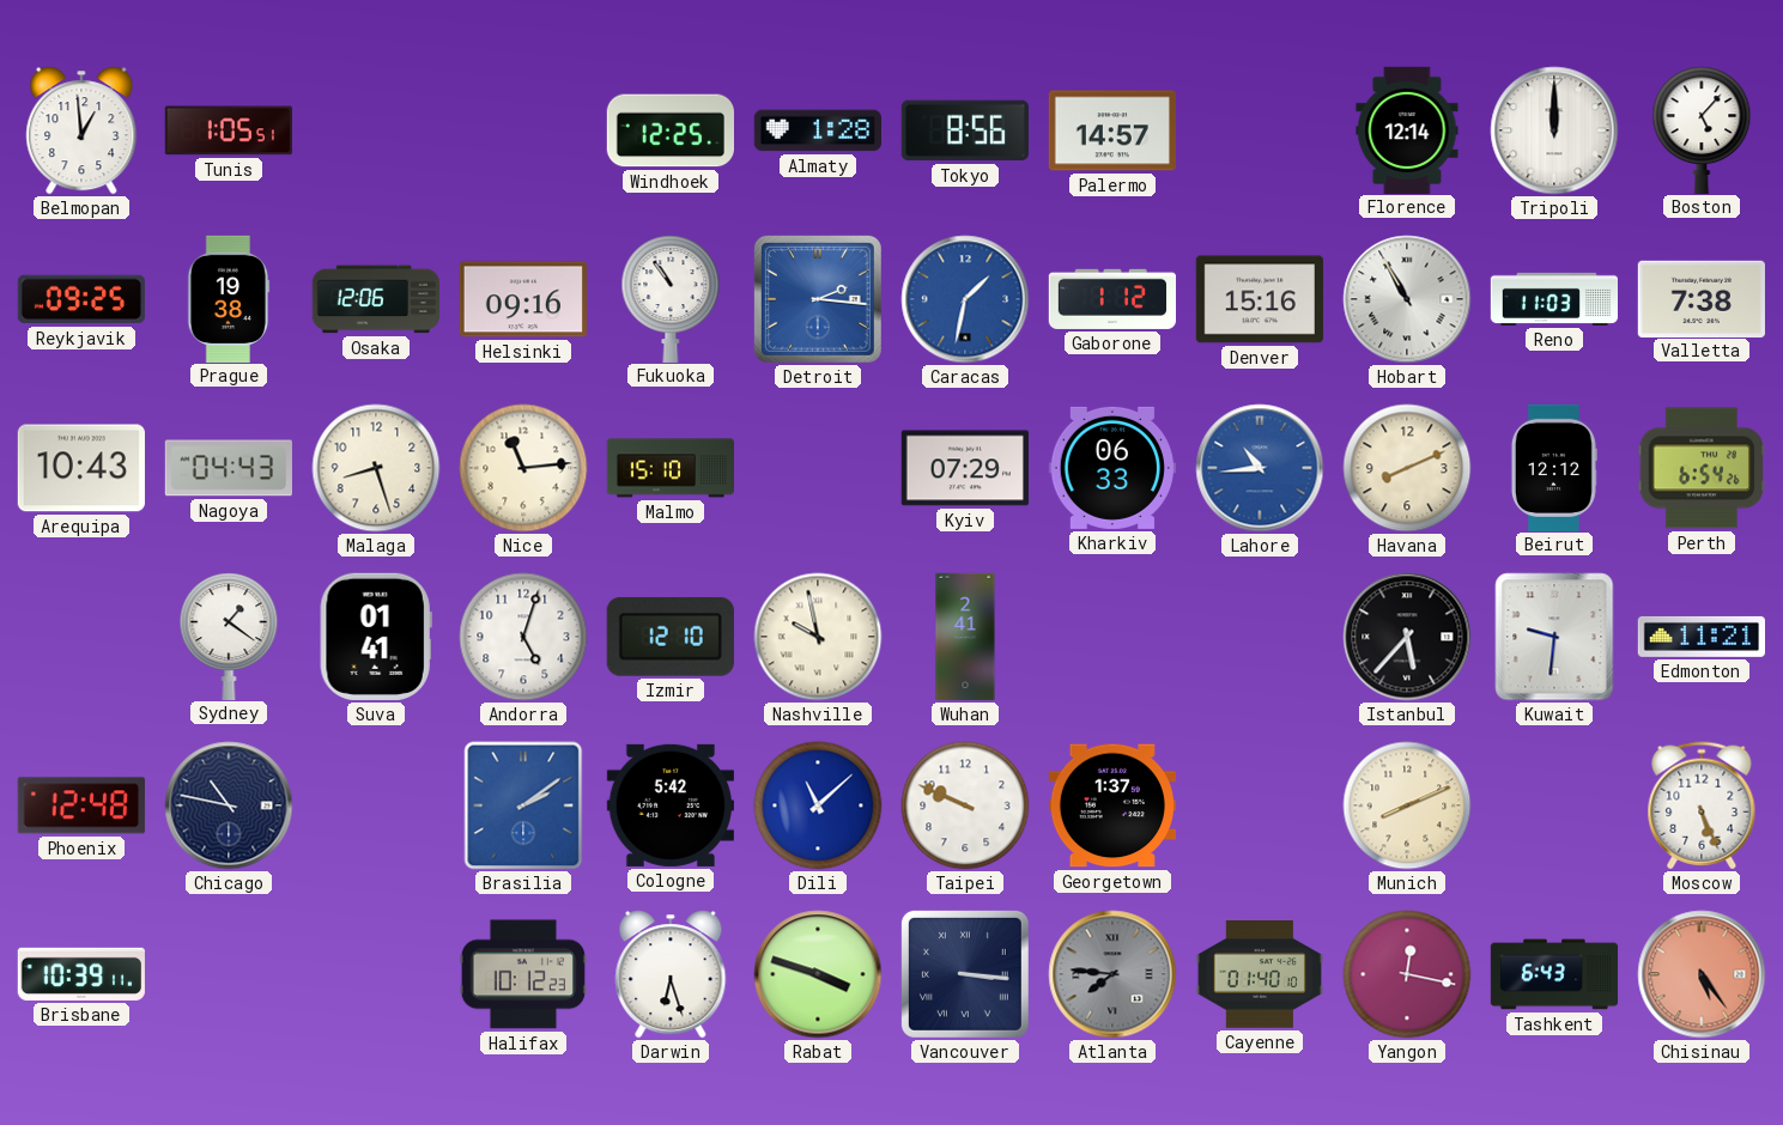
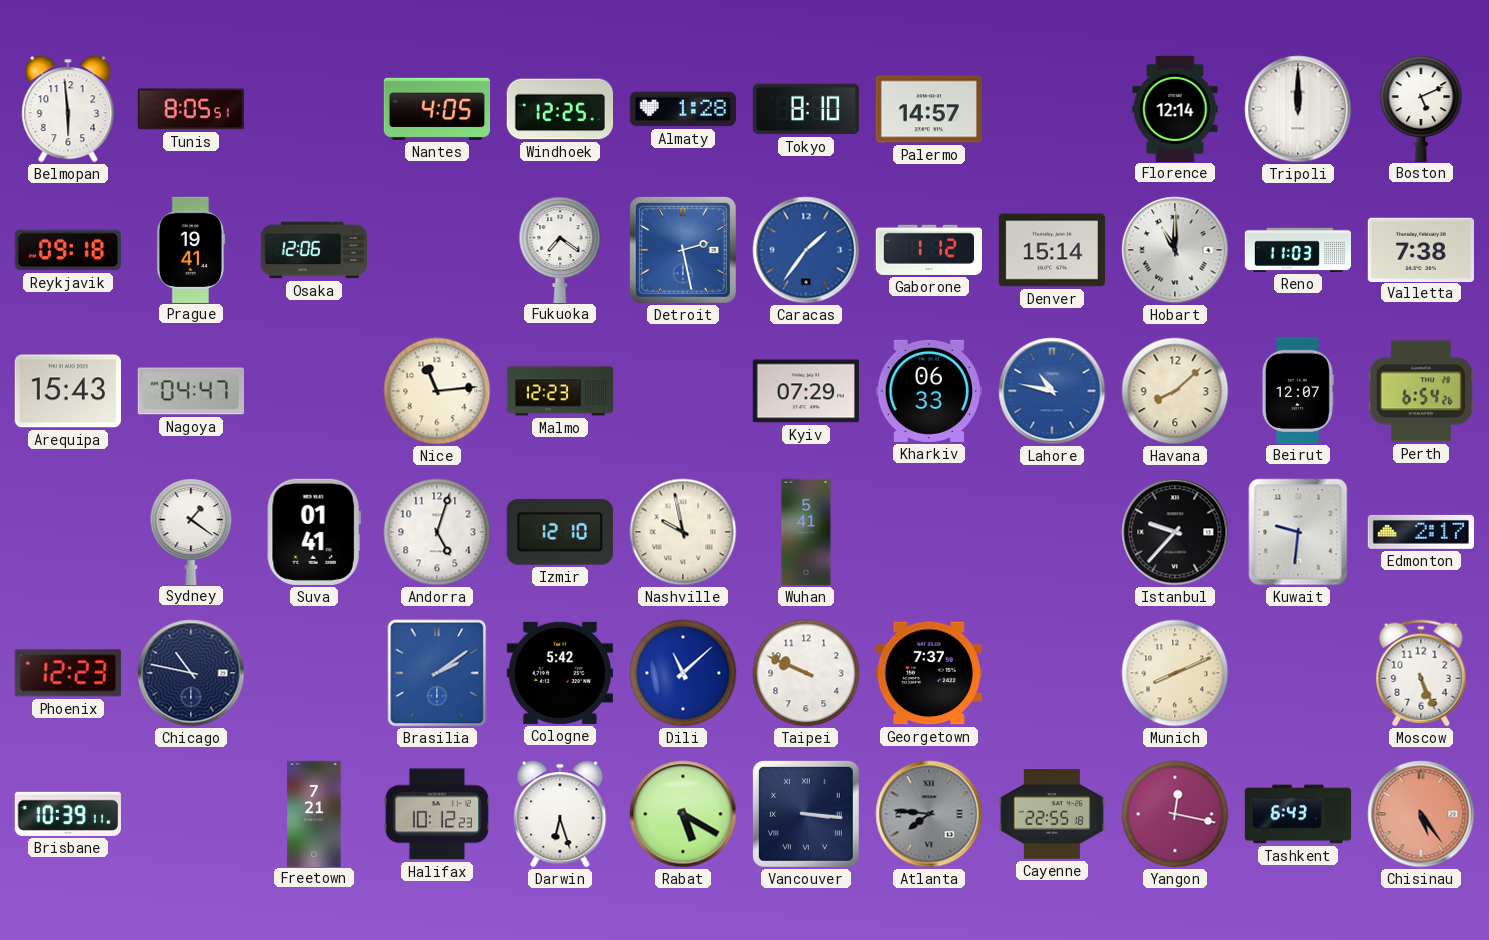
Belmopan: 12:59 -> 5:59 (68, 109)
Tunis: 1:05 -> 8:05 (191, 109)
Nantes: none -> 4:05 (436, 109)
Tokyo: 8:56 -> 8:10 (806, 109)
Boston: 5:07 -> 5:11 (1421, 108)
Reykjavik: 09:25 -> 09:18 (68, 250)
Prague: 19:38 -> 19:41 (191, 249)
Helsinki: 09:16 -> none (523, 299)
Fukuoka: 10:54 -> 7:21 (560, 249)
Detroit: 2:16 -> 2:28 (683, 250)
Caracas: 1:32 -> 1:36 (806, 250)
Denver: 15:16 -> 15:14 (1052, 250)
Hobart: 10:55 -> 11:00 (1175, 250)
Arequipa: 10:43 -> 15:43 (68, 391)
Nagoya: 04:43 -> 04:47 (190, 391)
Malaga: 8:27 -> none (376, 468)
Malmo: 15:10 -> 12:23 (559, 391)
Lahore: 10:44 -> 10:47 (1052, 391)
Havana: 8:11 -> 8:08 (1175, 391)
Beirut: 12:12 -> 12:07 (1297, 390)
Wuhan: 2:41 -> 5:41 (806, 532)
Istanbul: 5:37 -> 9:37 (1175, 532)
Edmonton: 11:21 -> 2:17 (1420, 532)
Phoenix: 12:48 -> 12:23 (68, 673)
Georgetown: 1:37 -> 7:37 (929, 673)
Freetown: none -> 7:21 (314, 813)
Rabat: 3:48 -> 5:20 (683, 814)
Cayenne: 01:40 -> 22:55 (1051, 815)
